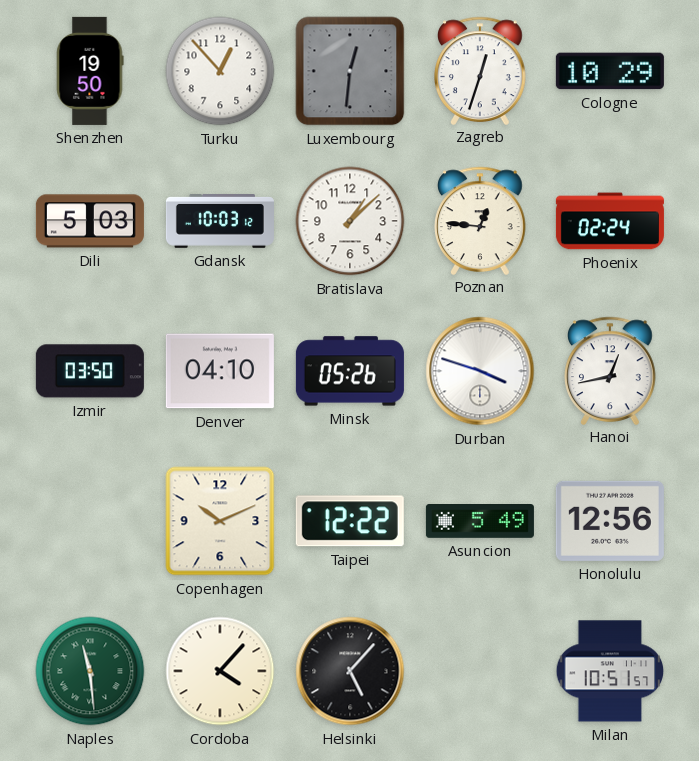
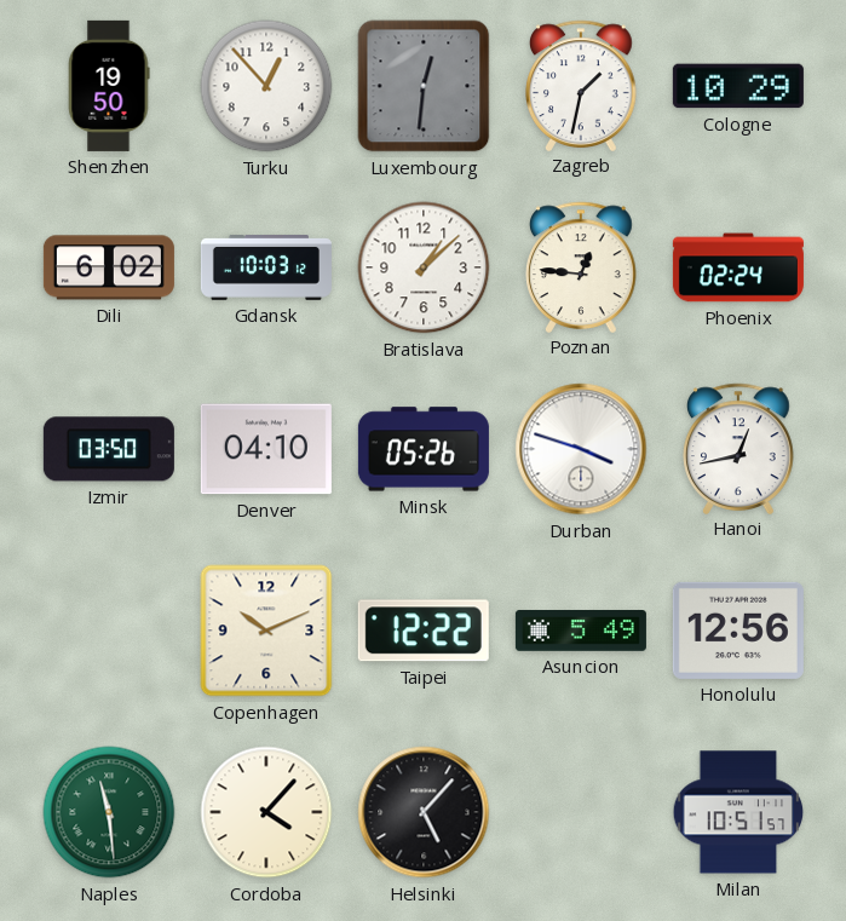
Zagreb: 12:33 -> 1:32 (582, 85)
Dili: 5:03 -> 6:02 (109, 267)
